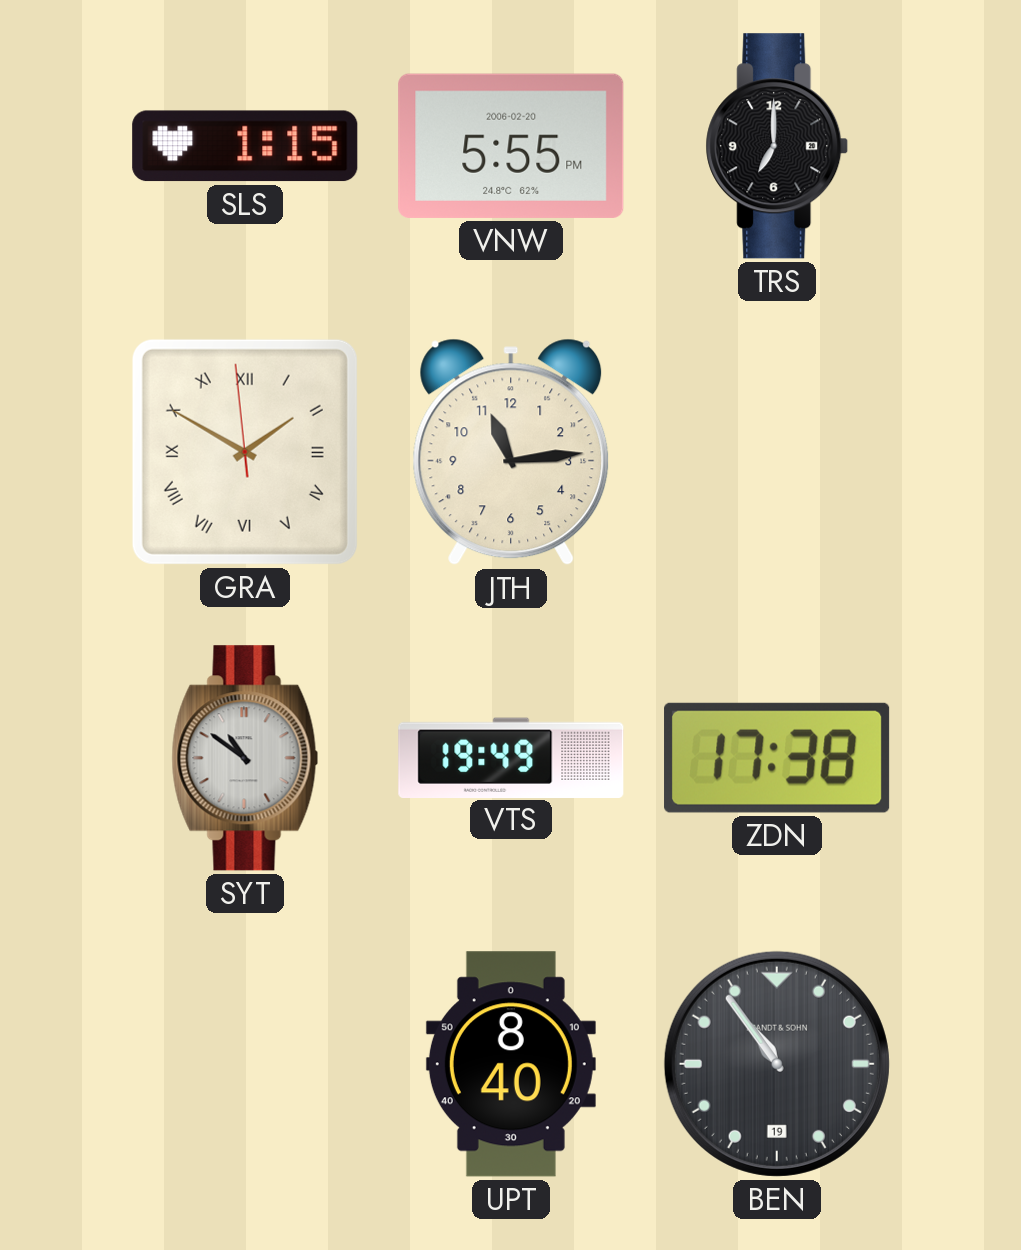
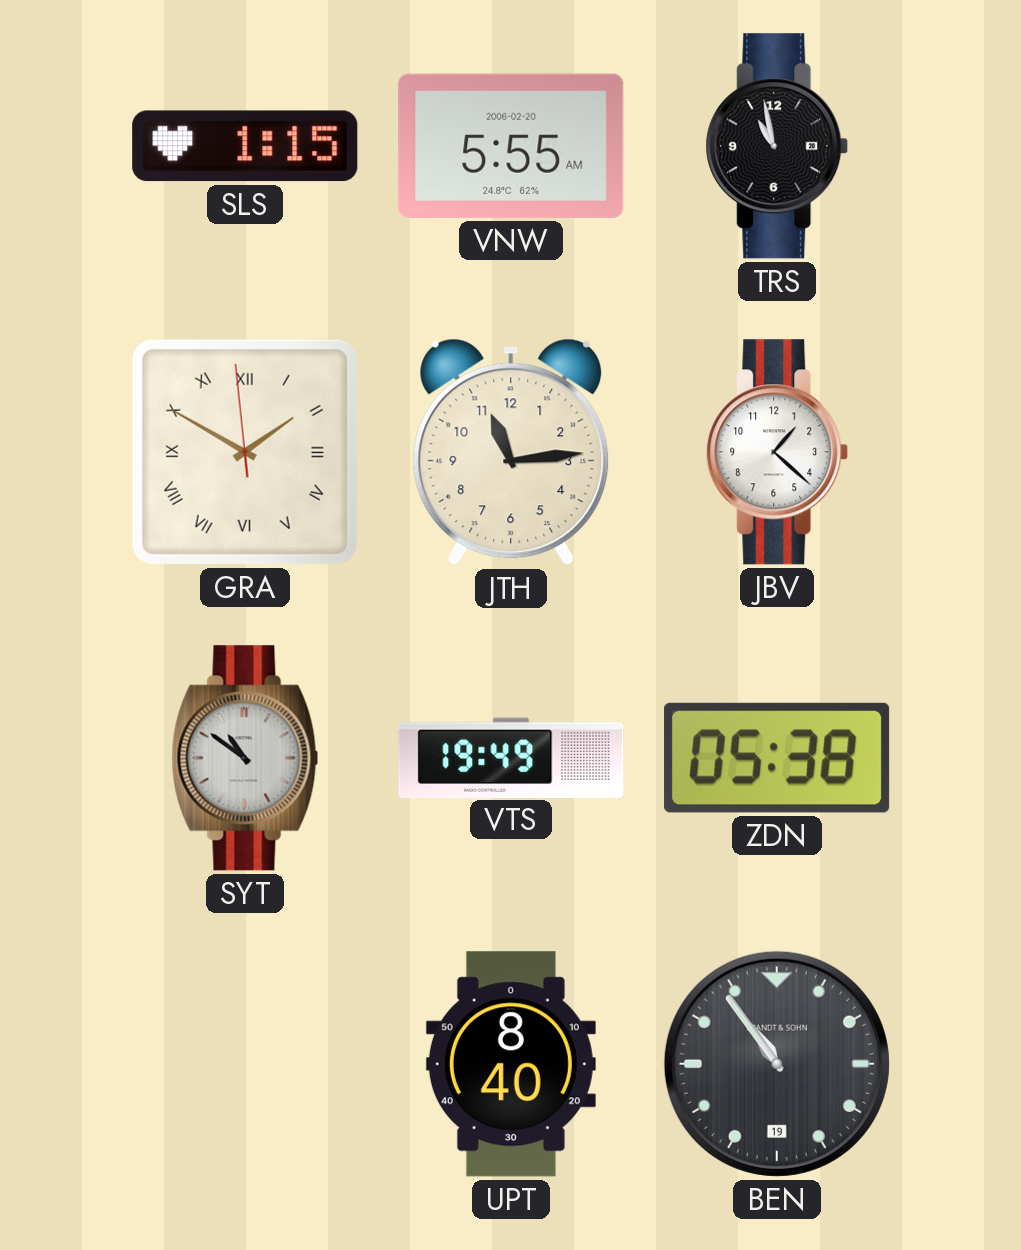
VNW: 5:55 PM -> 5:55 AM (511, 146)
TRS: 7:00 -> 10:58 (777, 146)
JBV: none -> 1:22 (777, 452)
ZDN: 17:38 -> 05:38 (777, 758)
